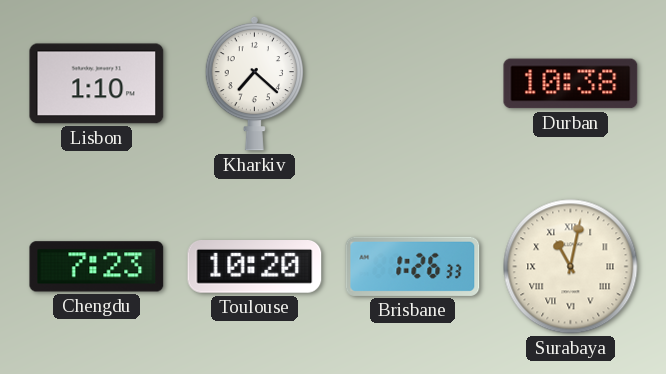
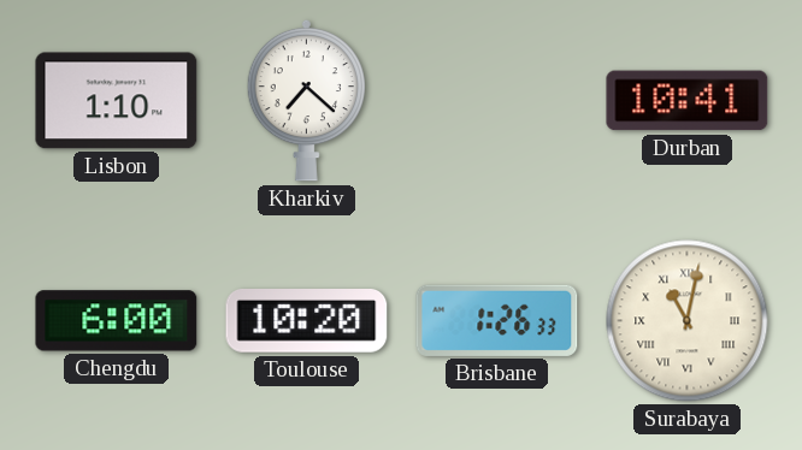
Durban: 10:38 -> 10:41 (688, 101)
Chengdu: 7:23 -> 6:00 (117, 321)
